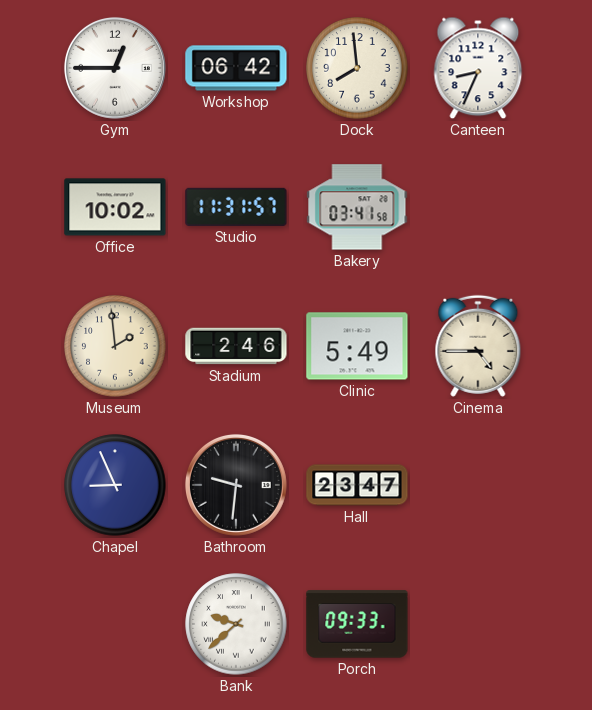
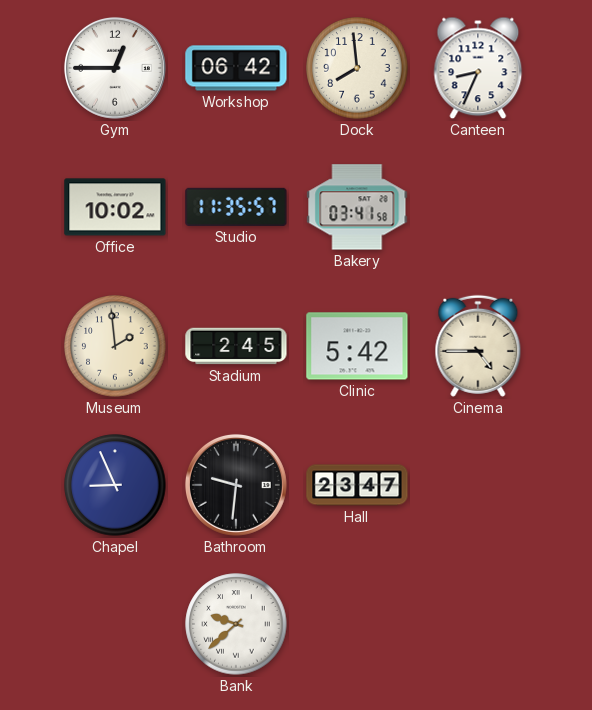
Studio: 11:31 -> 11:35 (236, 207)
Stadium: 2:46 -> 2:45 (236, 346)
Clinic: 5:49 -> 5:42 (357, 346)
Porch: 09:33 -> none (357, 624)
